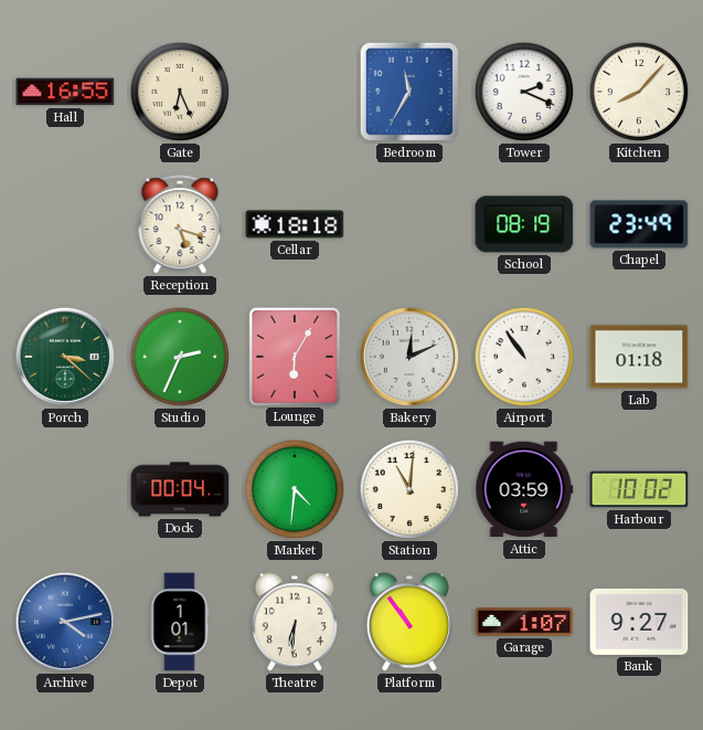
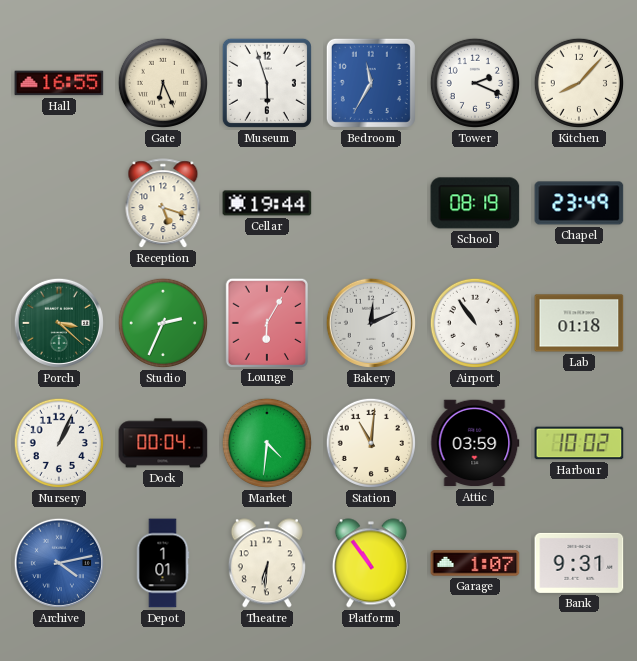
Museum: none -> 5:57 (267, 83)
Cellar: 18:18 -> 19:44 (267, 203)
Nursery: none -> 1:04 (59, 443)
Bank: 9:27 -> 9:31 (579, 563)
